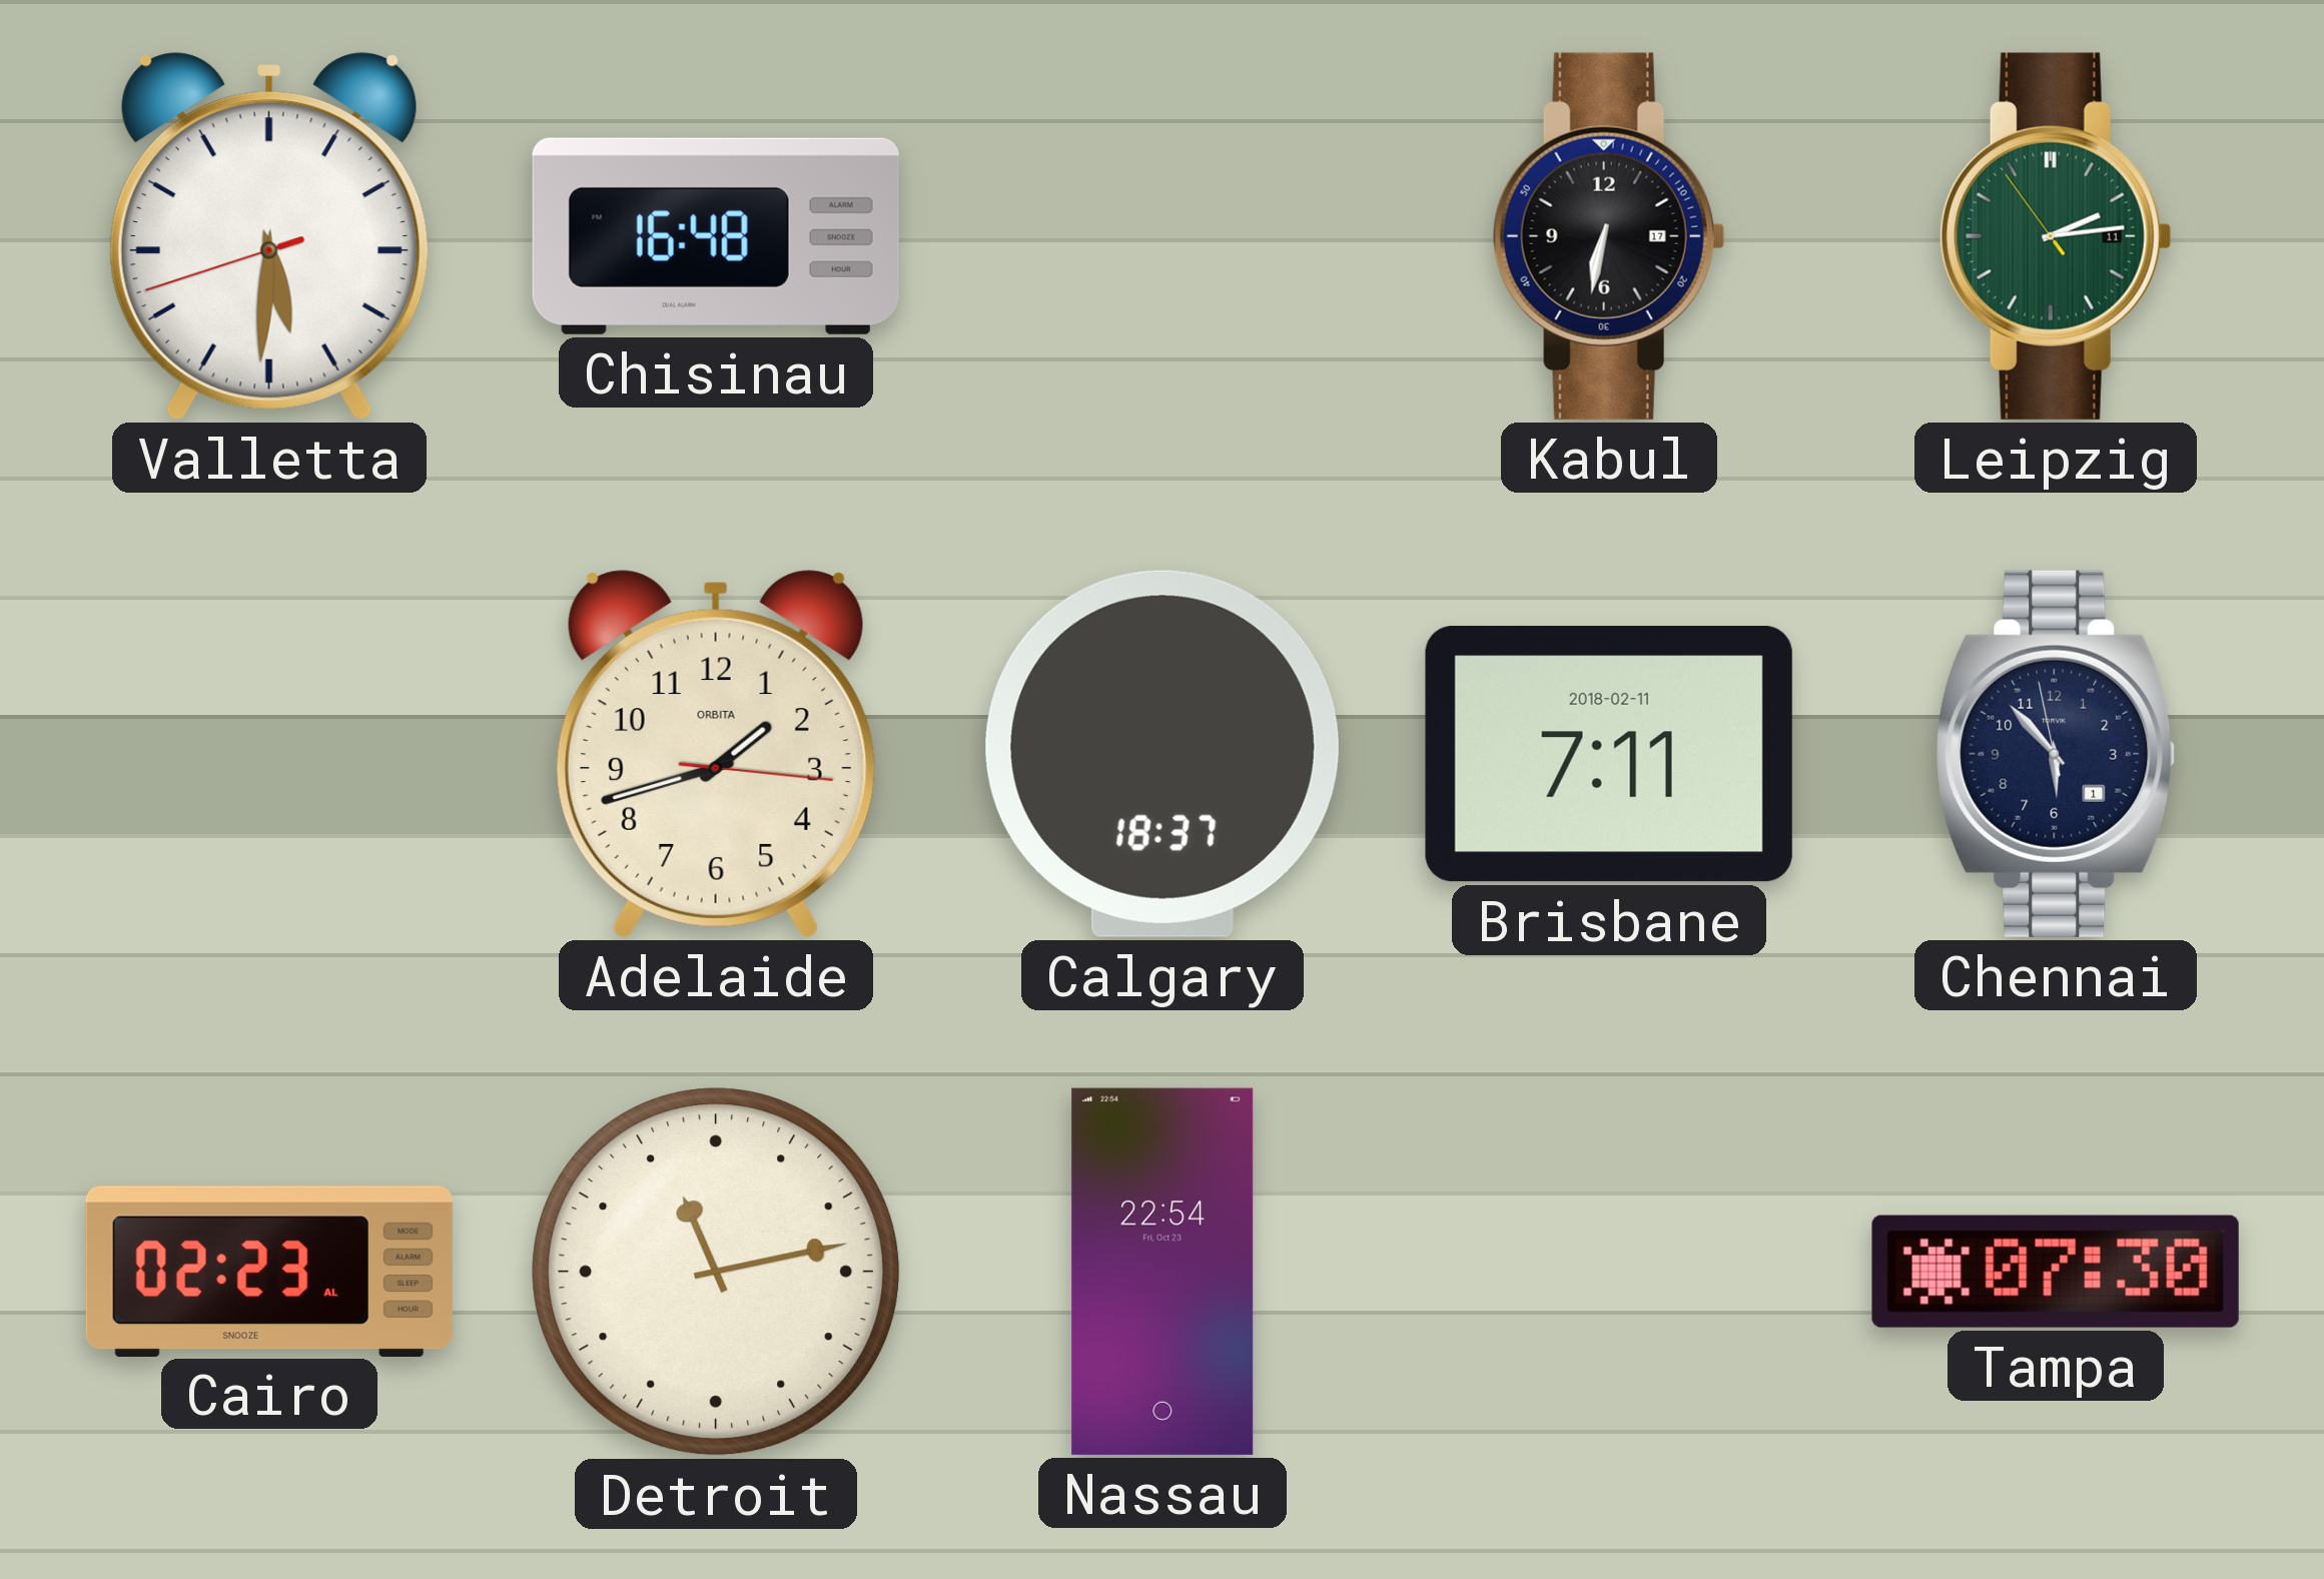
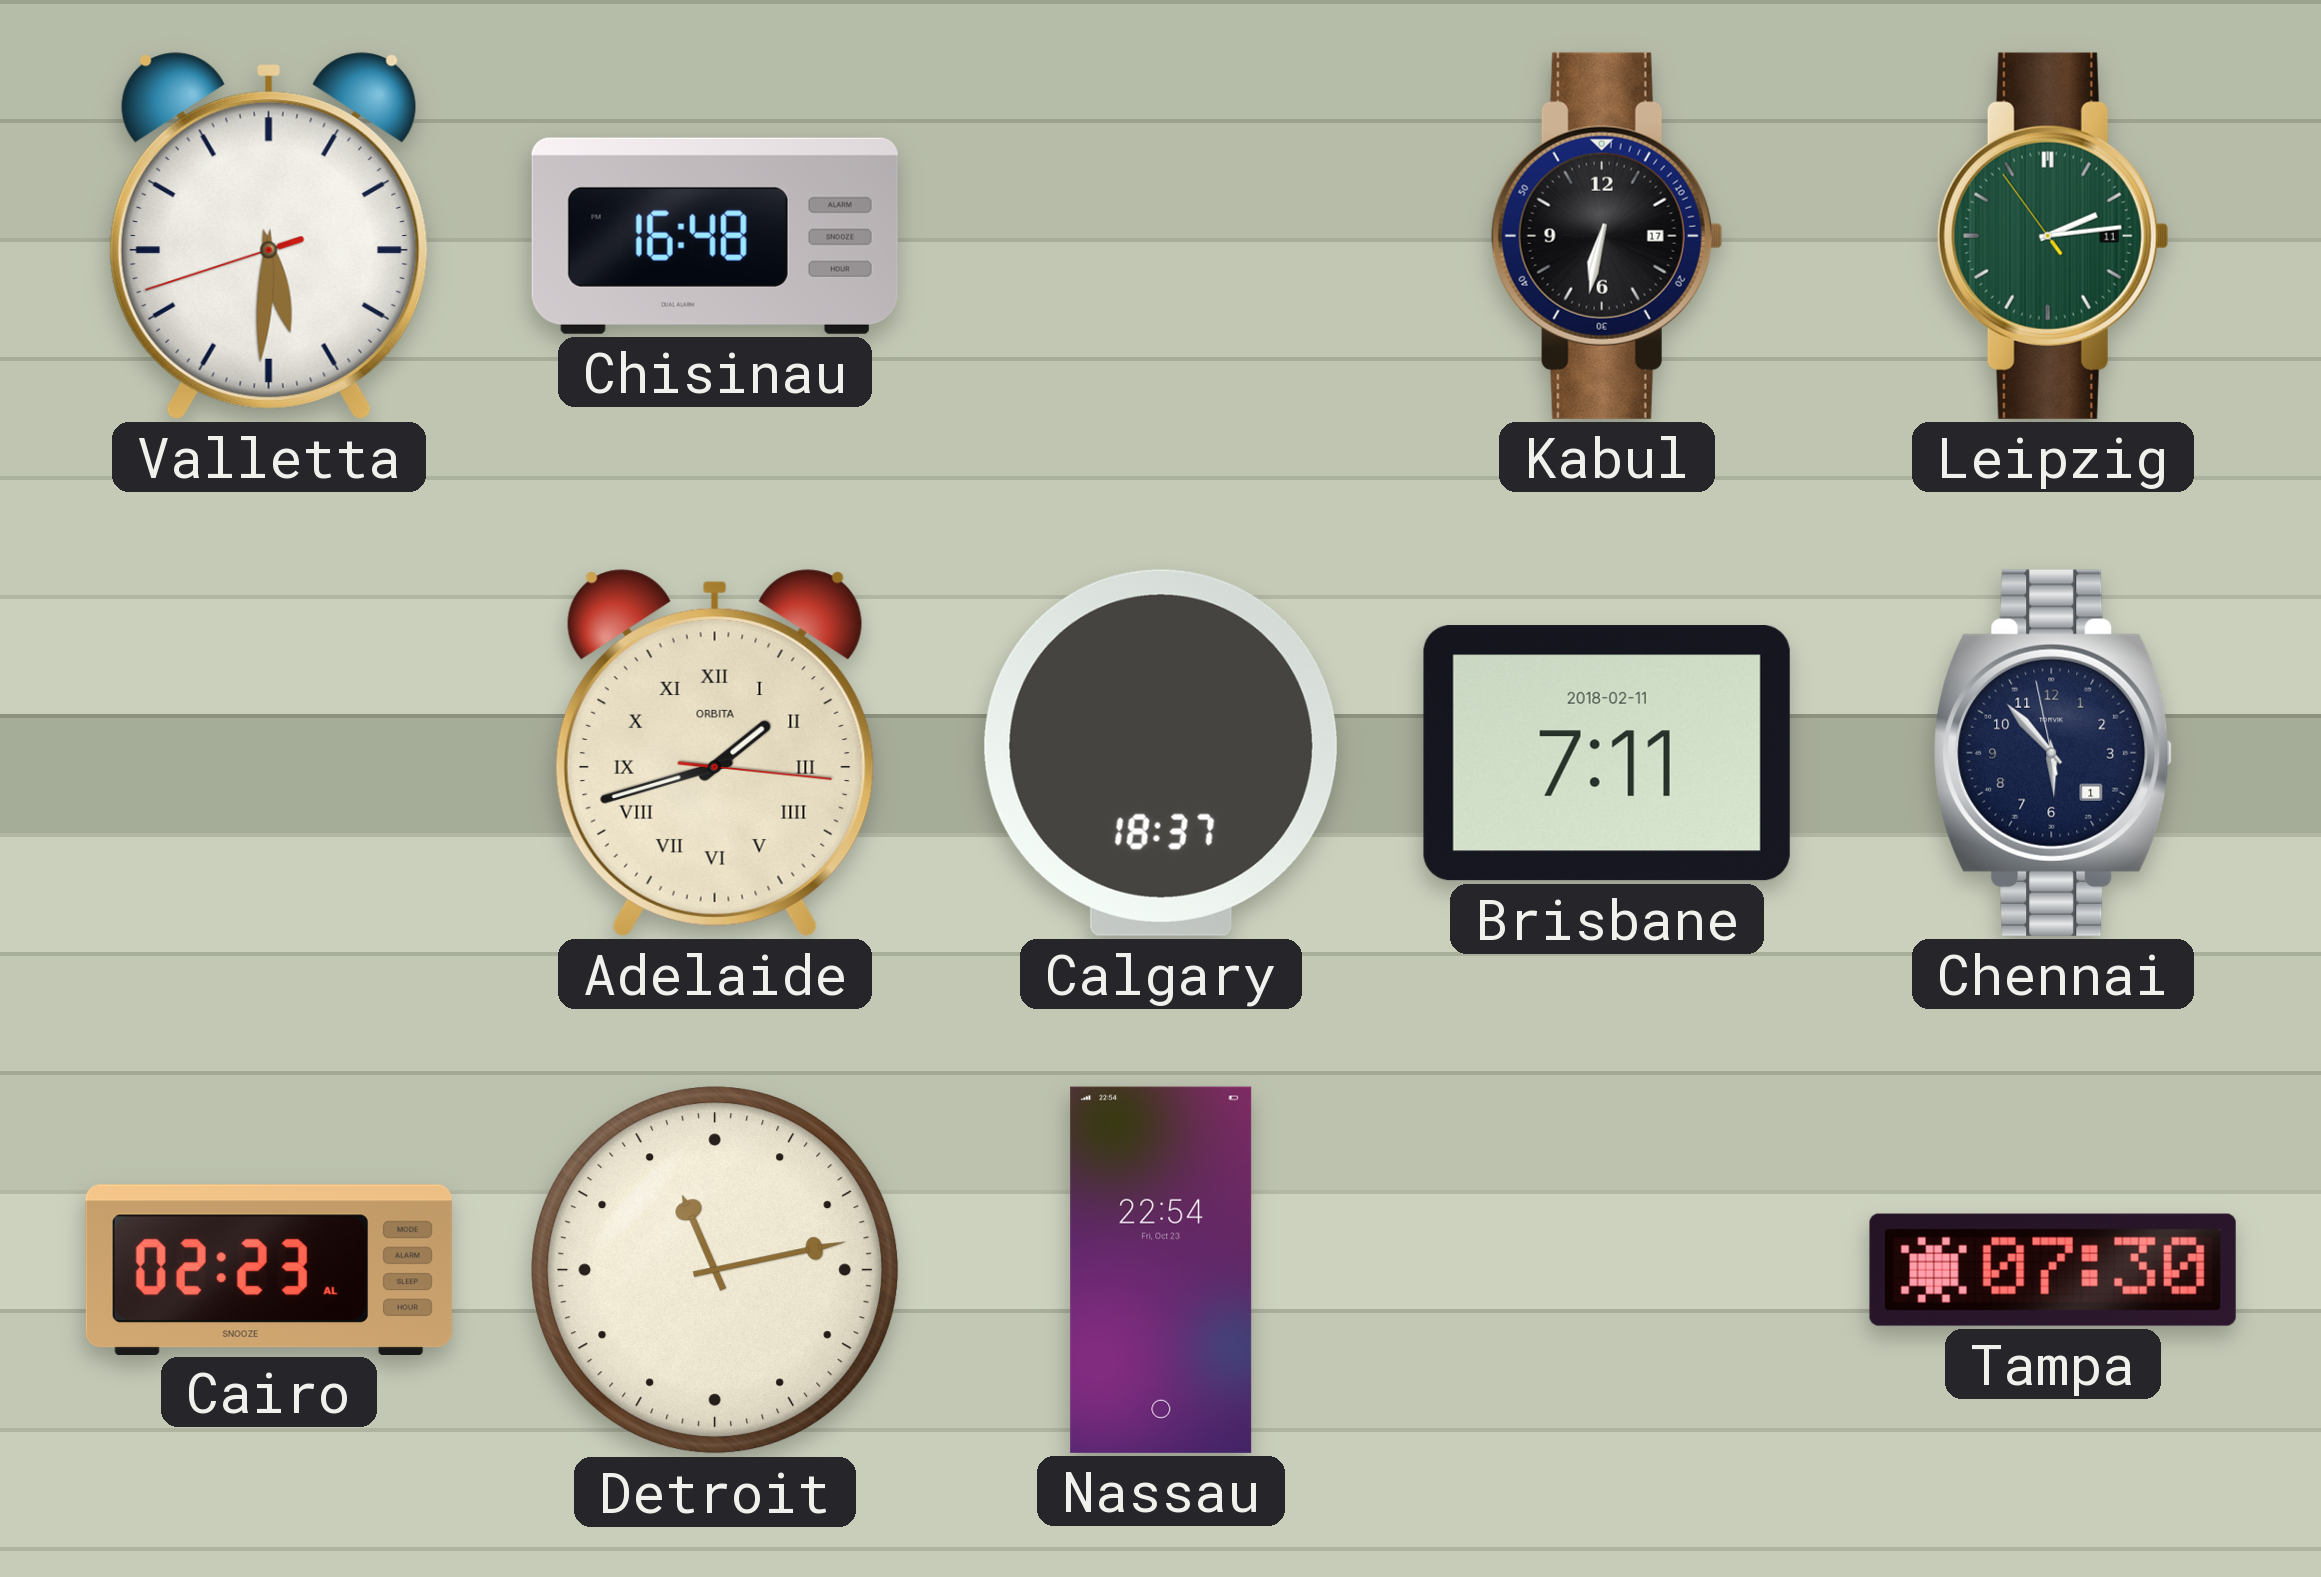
Adelaide numerals: Arabic -> Roman (715, 753)
